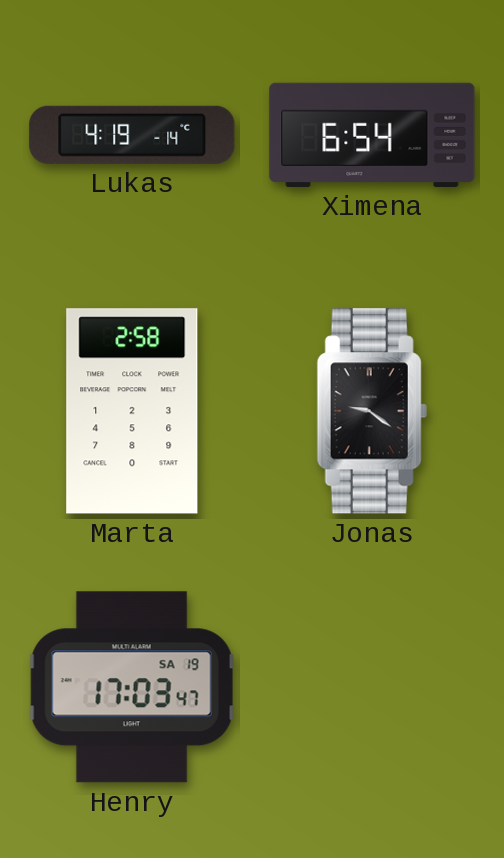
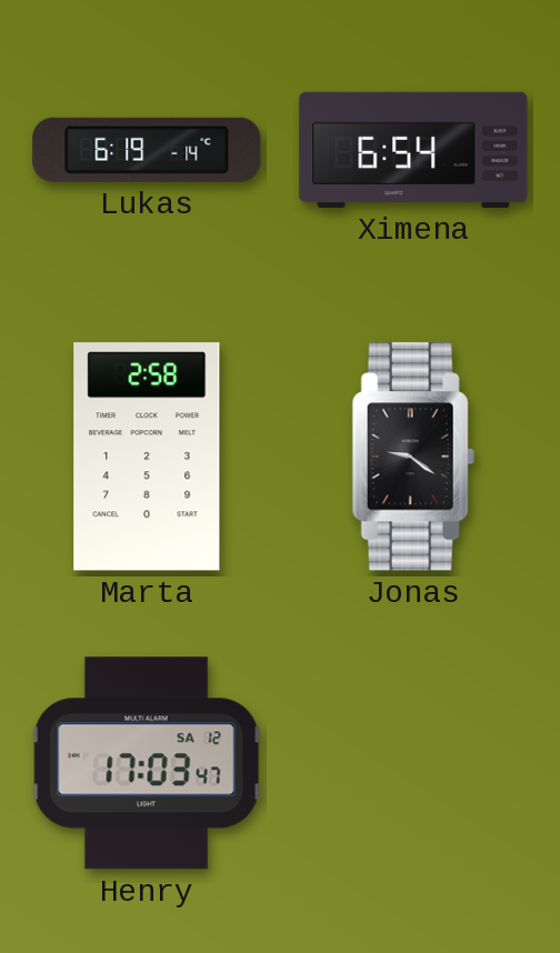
Lukas: 4:19 -> 6:19 (147, 150)
Henry date: SA 19 -> SA 12 (147, 763)
